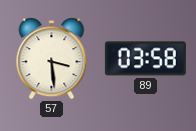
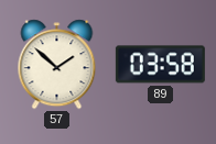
57: 3:29 -> 1:52 (57, 65)
